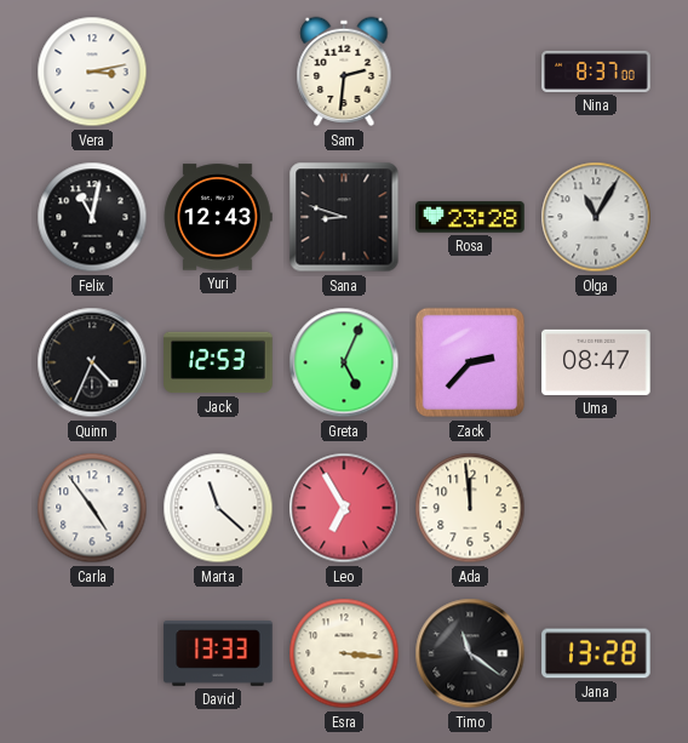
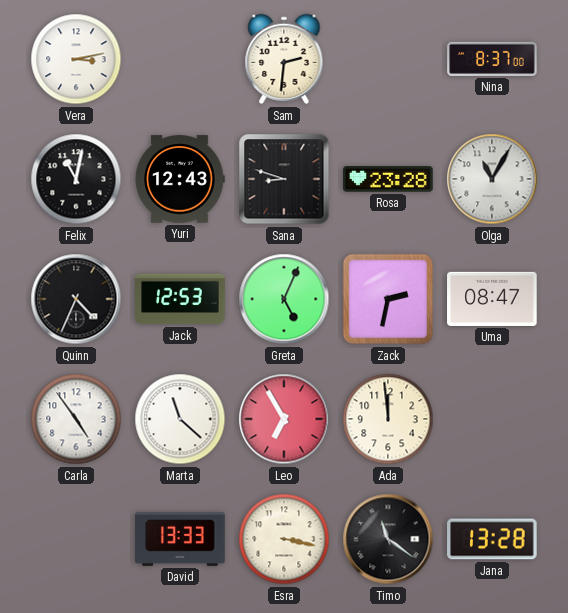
Zack: 2:37 -> 2:32 (388, 299)
Esra: 3:16 -> 3:17 (284, 539)
